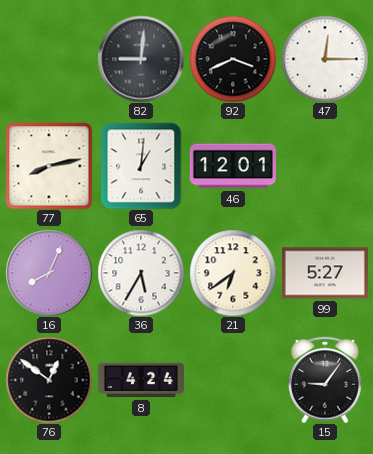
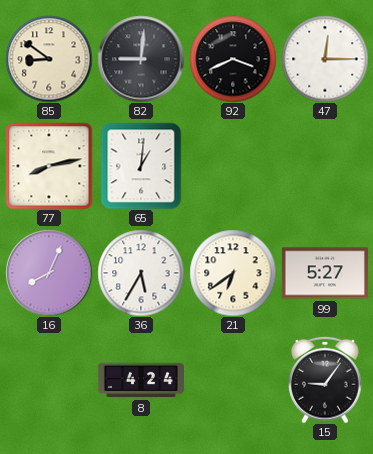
85: none -> 8:51 (49, 59)
46: 12:01 -> none (233, 166)
76: 12:51 -> none (49, 380)
